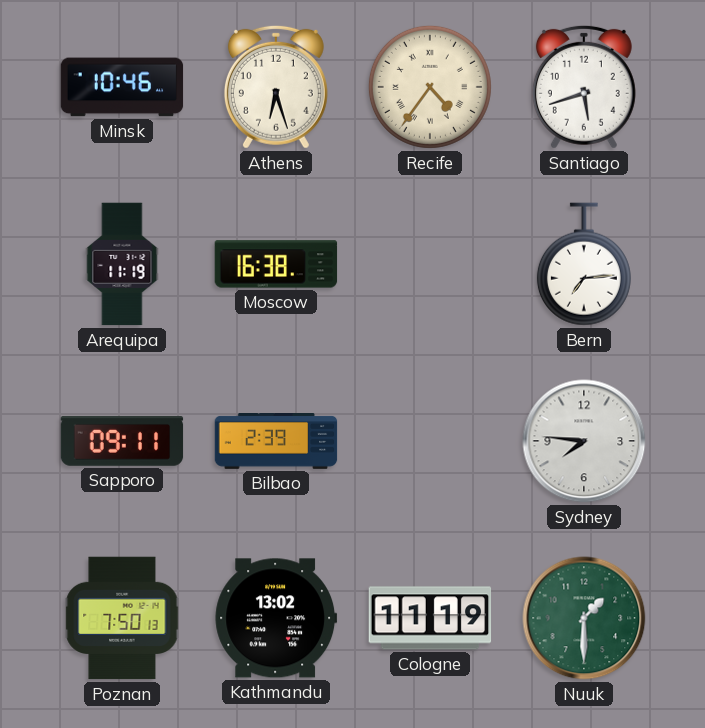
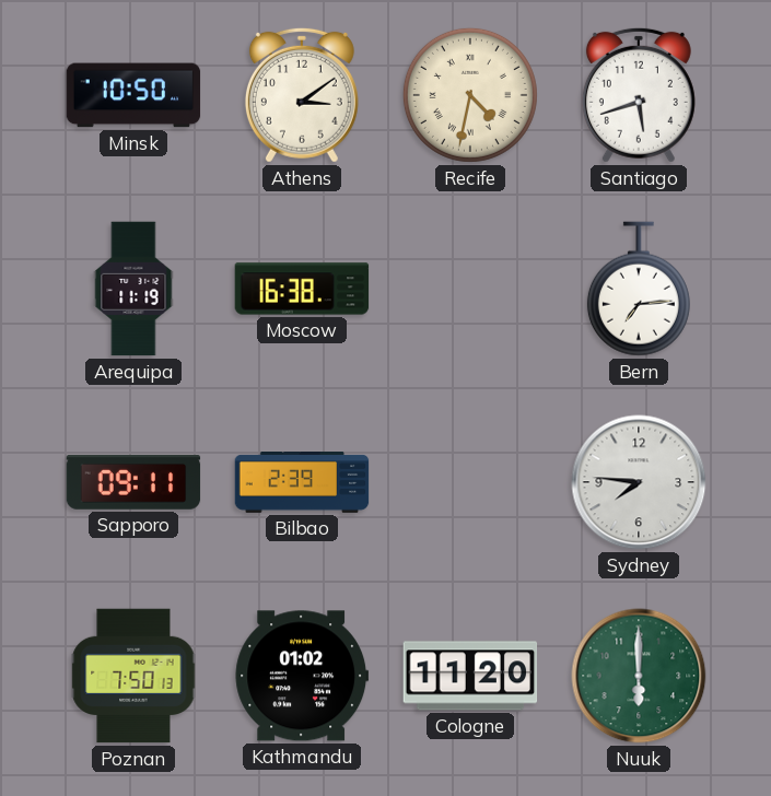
Minsk: 10:46 -> 10:50 (133, 95)
Athens: 6:27 -> 3:09 (302, 95)
Recife: 4:36 -> 4:32 (470, 95)
Kathmandu: 13:02 -> 01:02 (302, 676)
Cologne: 11:19 -> 11:20 (470, 676)
Nuuk: 1:30 -> 6:00 (639, 676)
